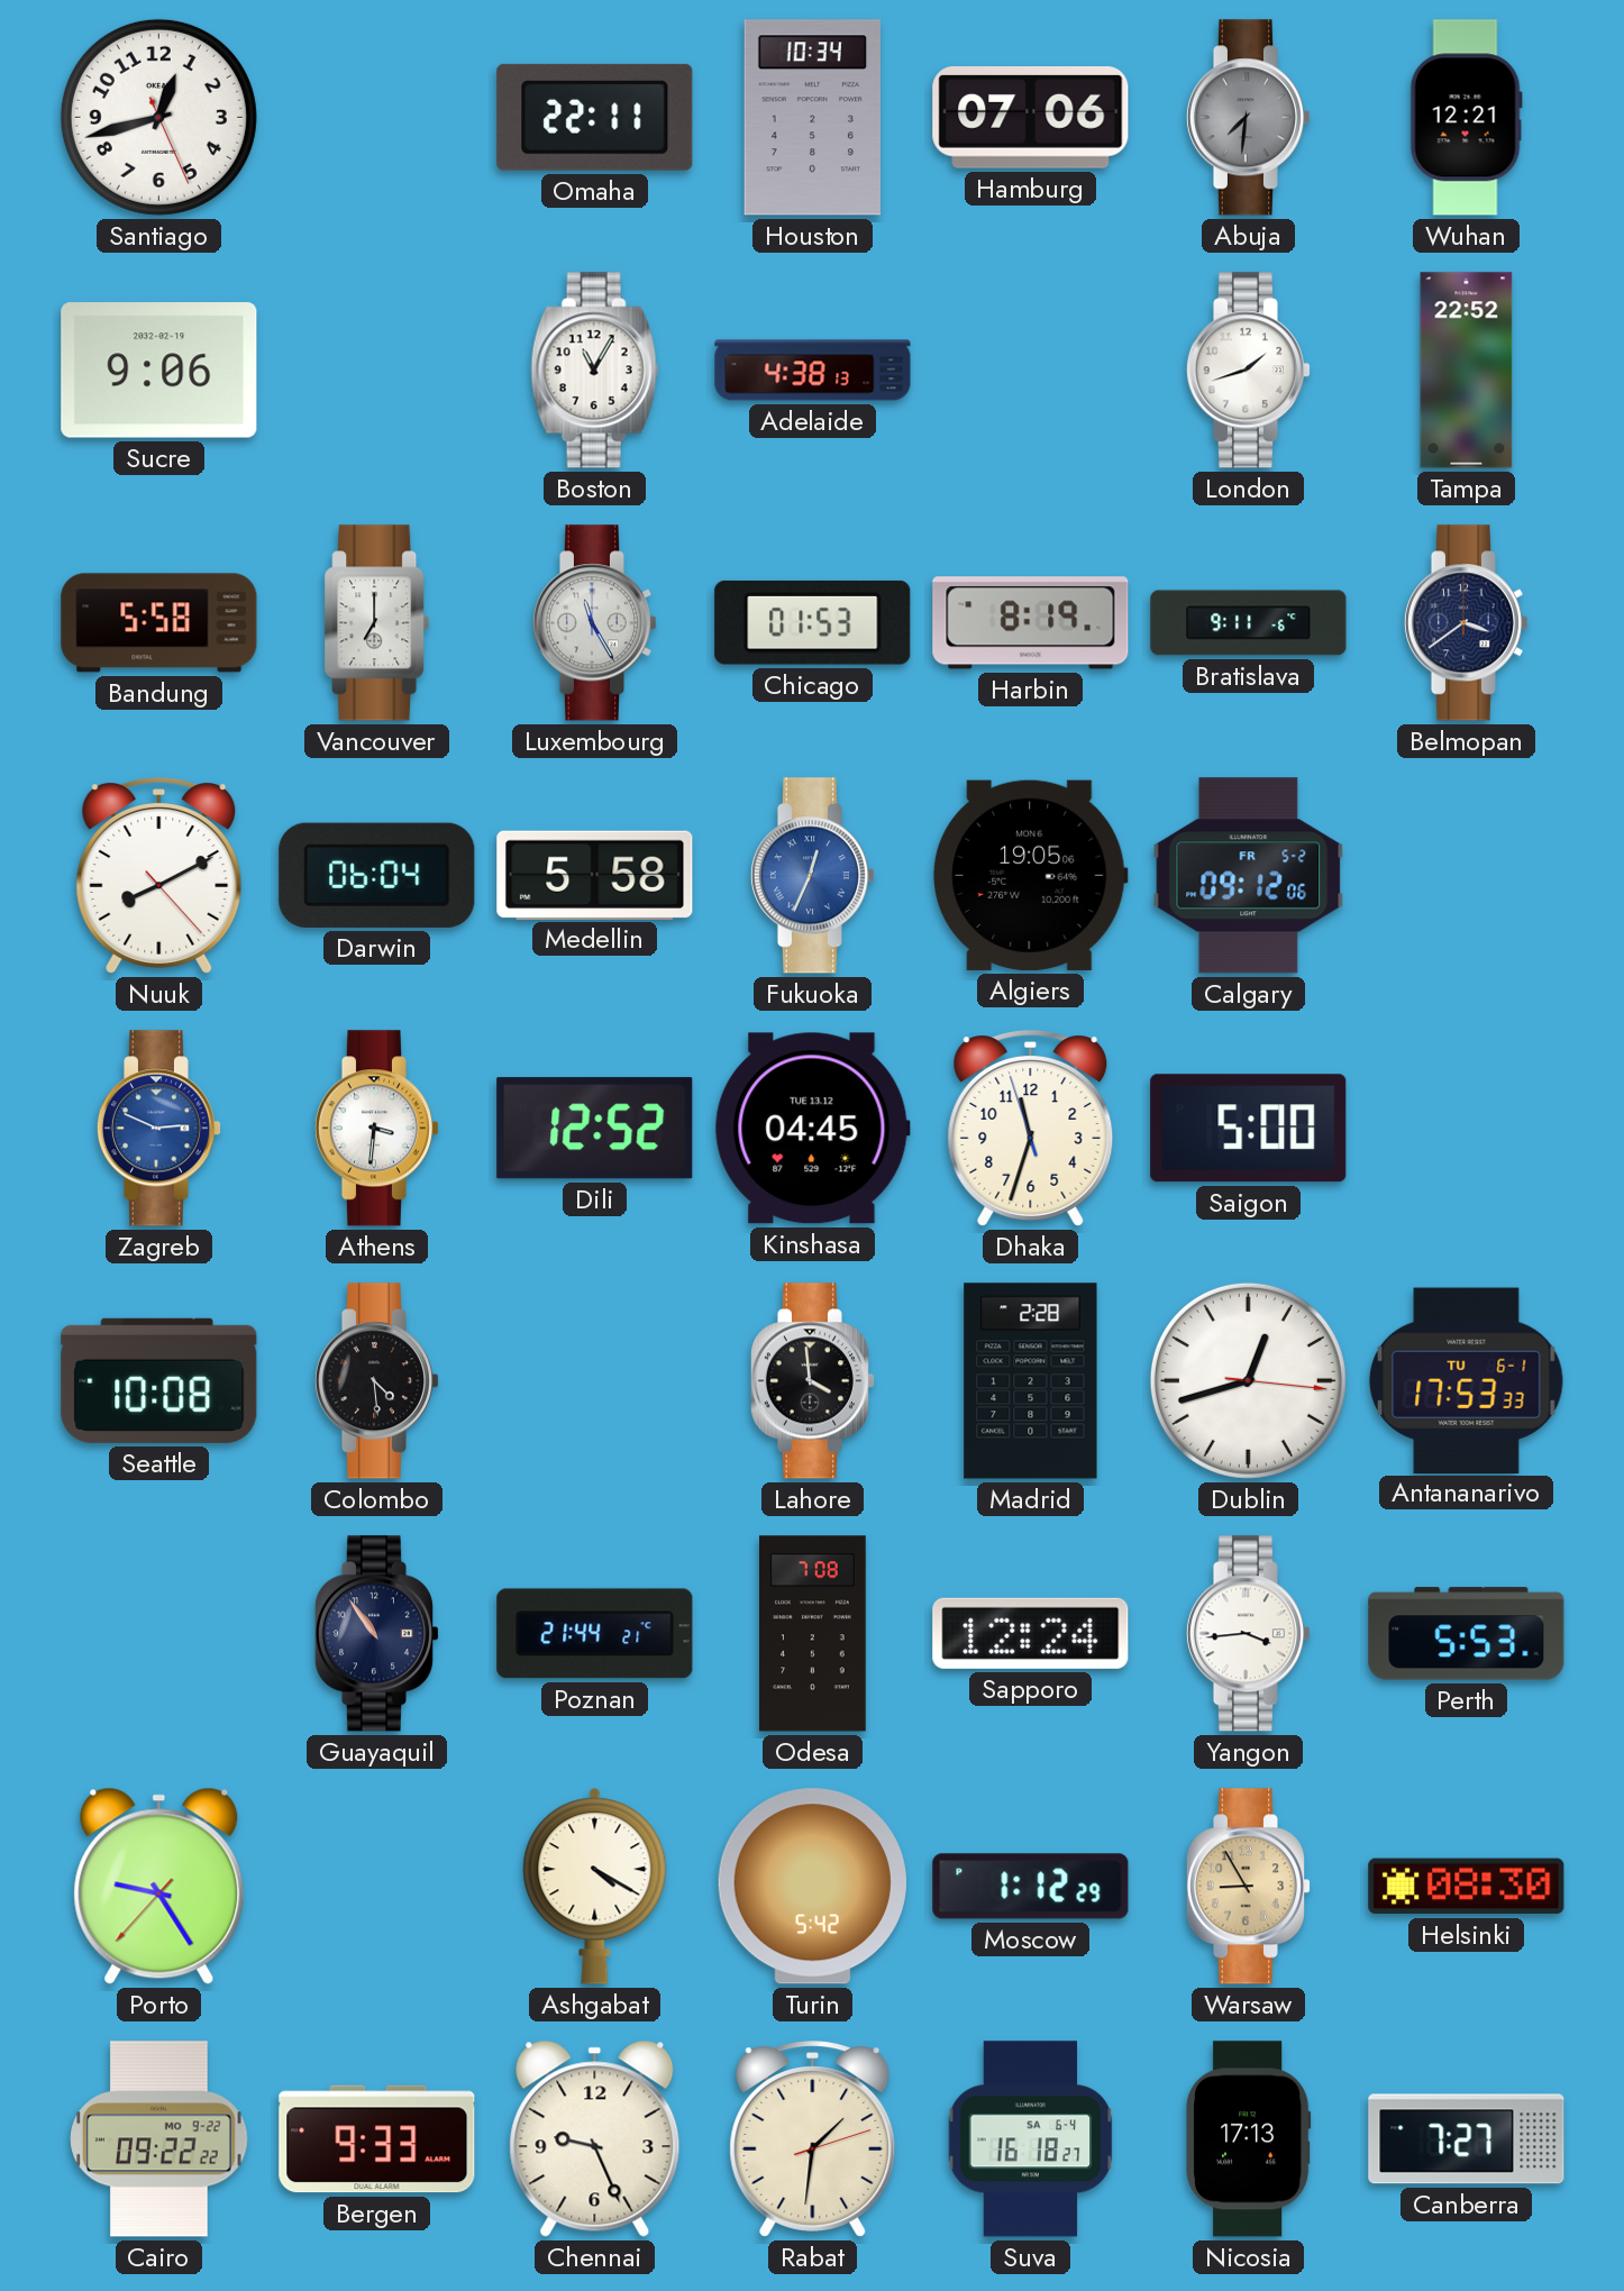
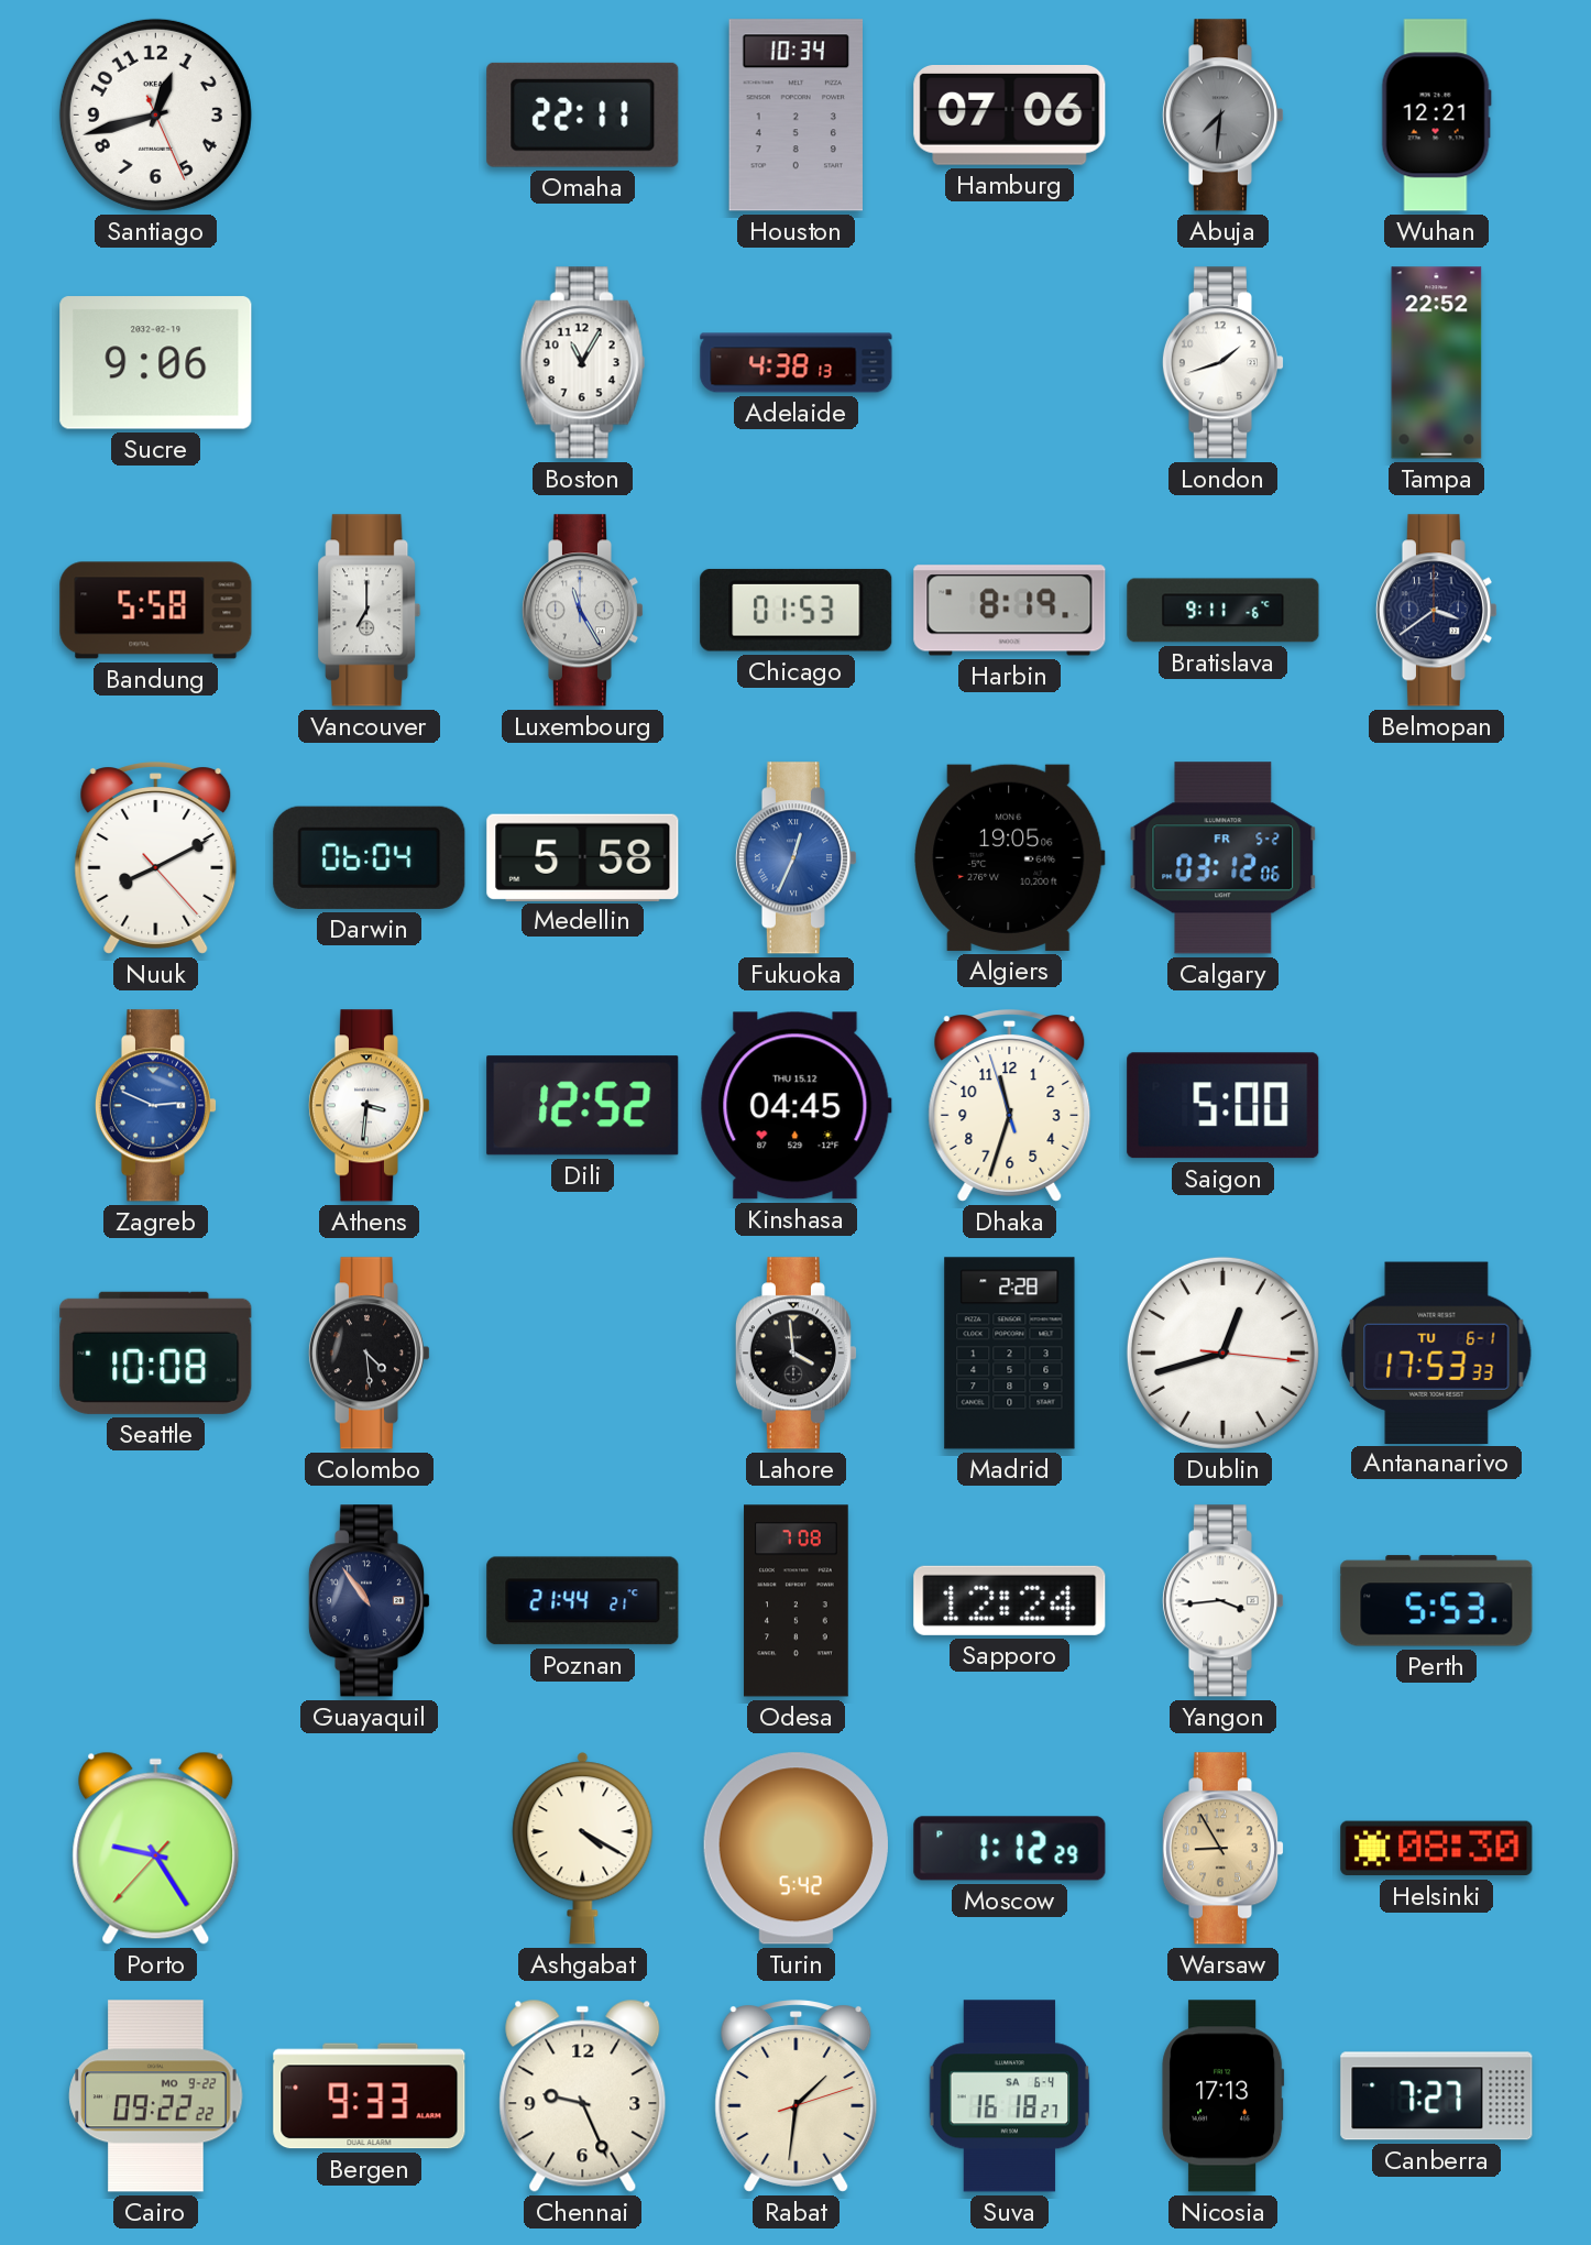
Calgary: 09:12 -> 03:12 (1224, 858)
Kinshasa date: TUE 13.12 -> THU 15.12 (796, 1106)
